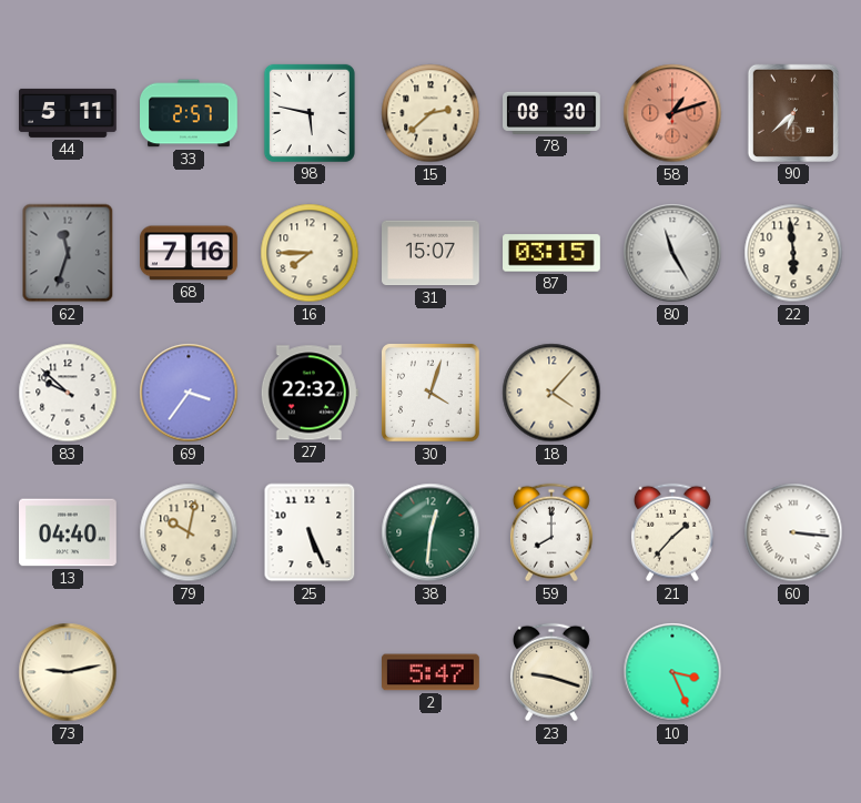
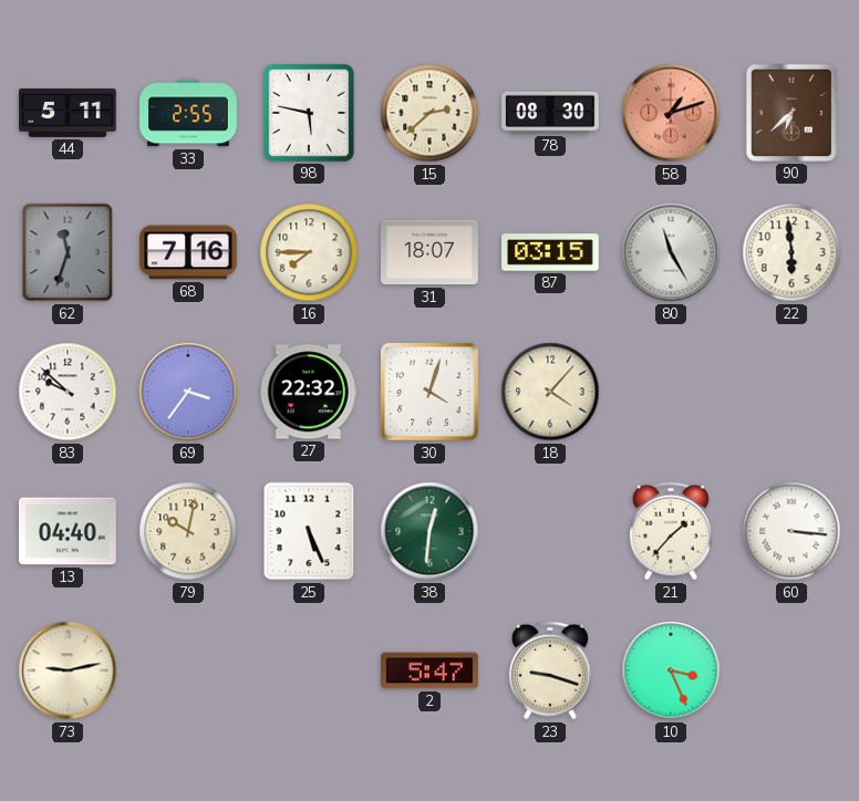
33: 2:57 -> 2:55 (189, 113)
31: 15:07 -> 18:07 (431, 252)
59: 8:00 -> none (551, 532)
